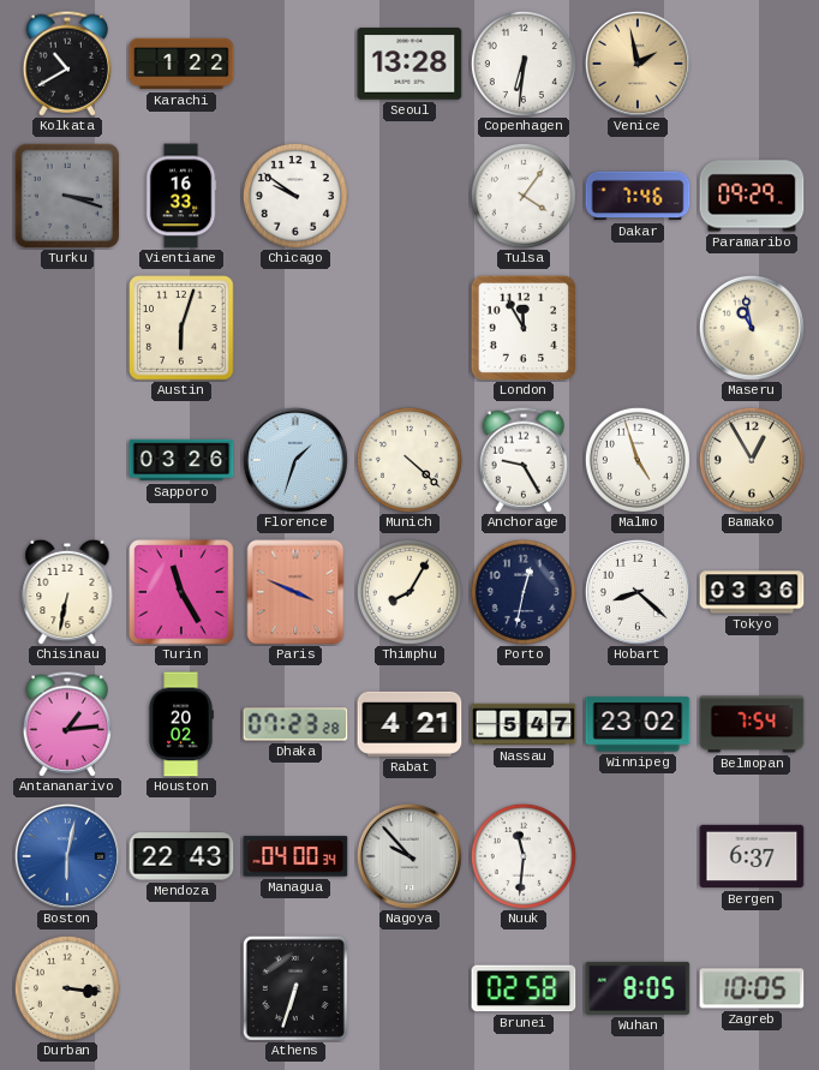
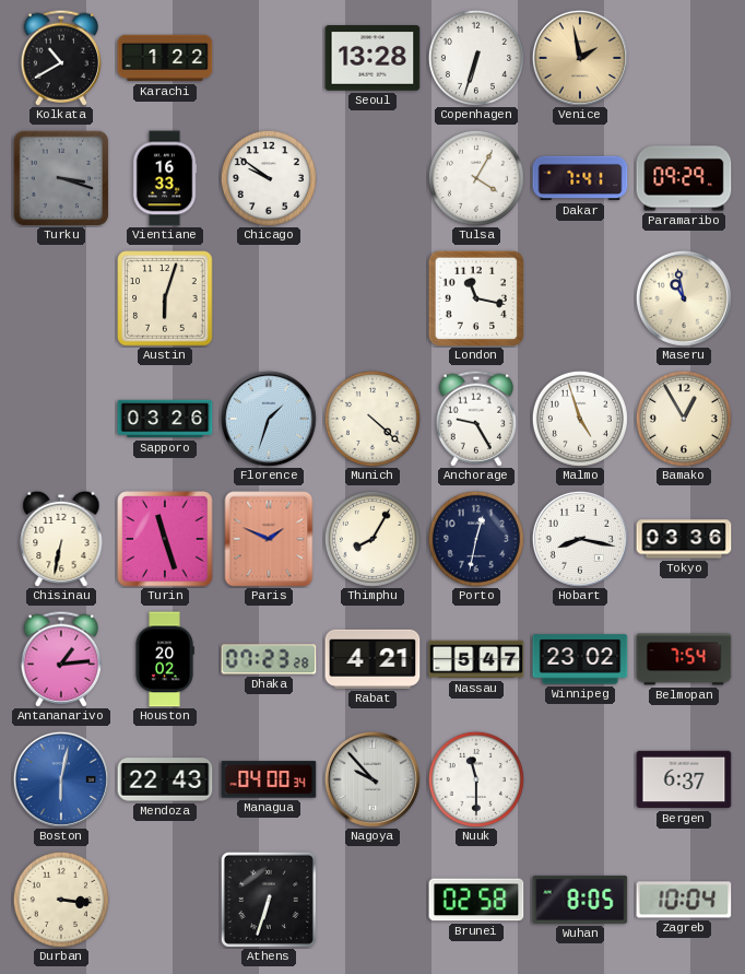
Copenhagen: 6:31 -> 6:33 (476, 58)
Tulsa: 4:06 -> 4:05 (476, 178)
Dakar: 7:46 -> 7:41 (580, 178)
London: 11:55 -> 11:17 (476, 298)
Turin: 11:25 -> 11:27 (165, 539)
Paris: 3:49 -> 1:49 (269, 539)
Hobart: 8:22 -> 8:17 (580, 539)
Nuuk: 11:31 -> 11:30 (476, 779)
Zagreb: 10:05 -> 10:04 (684, 900)
